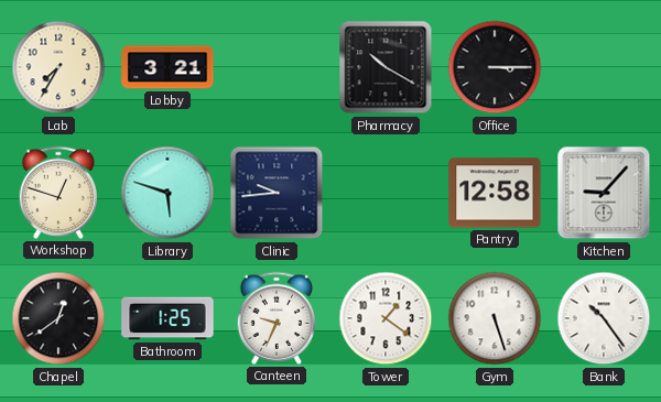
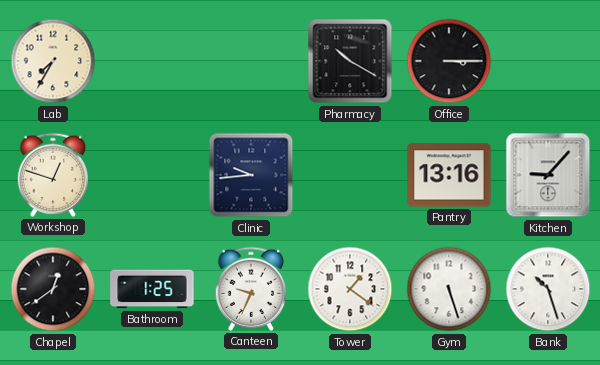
Lobby: 3:21 -> none (167, 67)
Library: 5:48 -> none (167, 193)
Pantry: 12:58 -> 13:16 (449, 175)
Bank: 10:24 -> 10:27 (548, 289)
